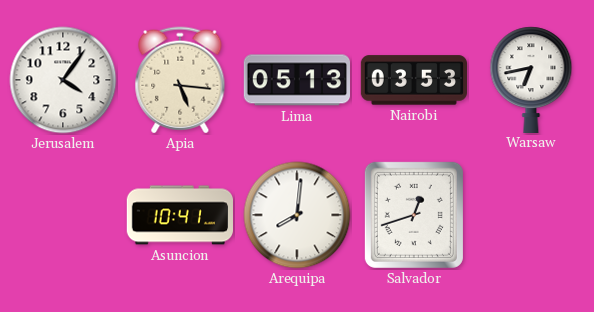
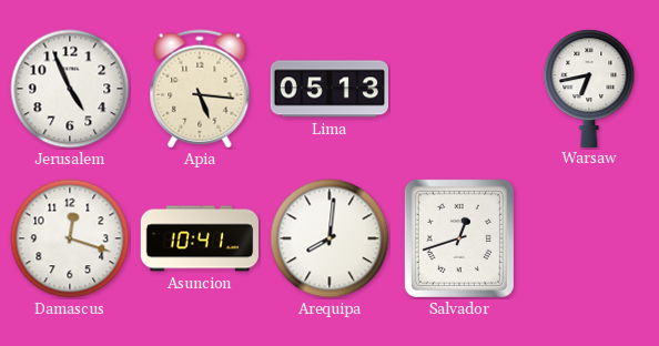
Jerusalem: 4:06 -> 4:56 (70, 89)
Nairobi: 03:53 -> none (413, 80)
Damascus: none -> 12:18 (70, 238)
